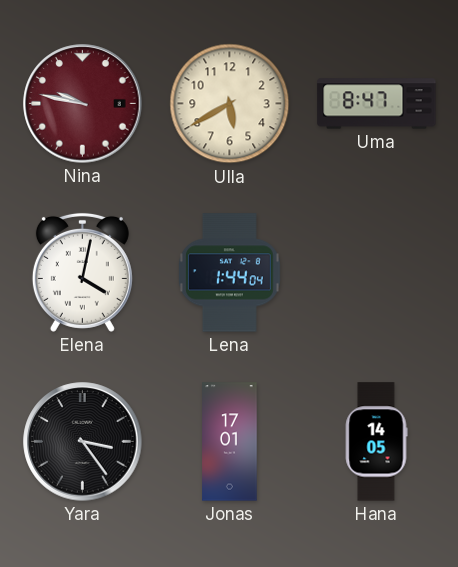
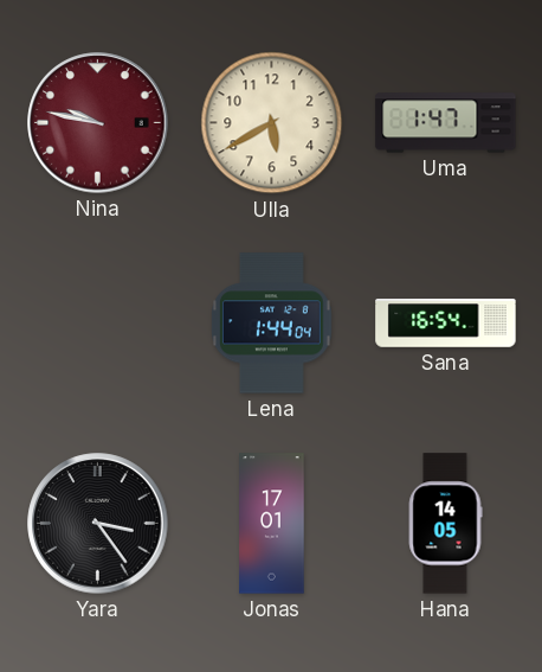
Uma: 8:47 -> 1:47 (446, 123)
Elena: 4:02 -> none (82, 272)
Sana: none -> 16:54 (446, 324)
